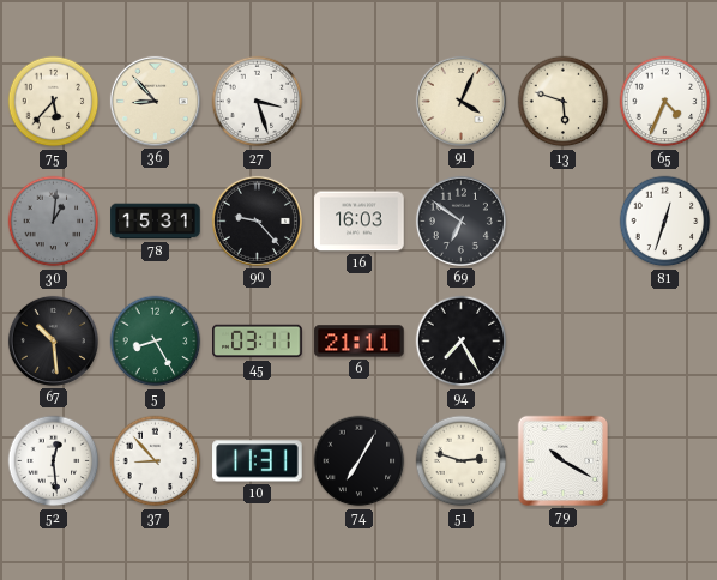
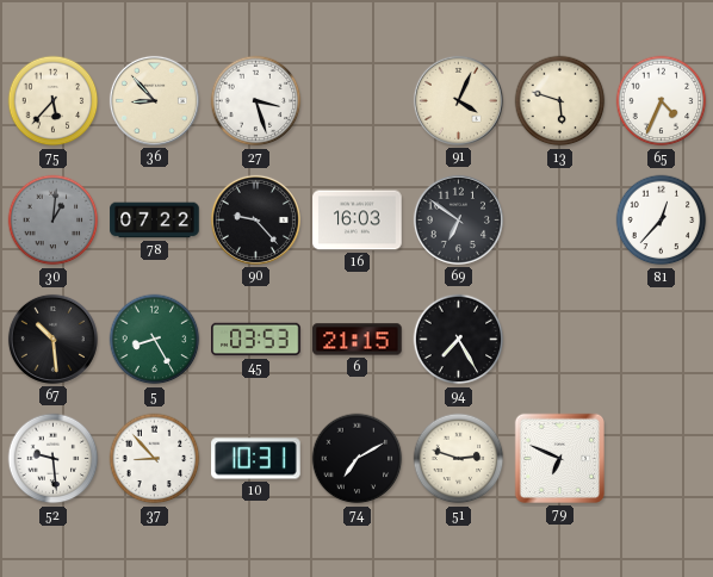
78: 15:31 -> 07:22 (155, 221)
81: 12:33 -> 12:37 (662, 221)
45: 03:11 -> 03:53 (256, 340)
6: 21:11 -> 21:15 (358, 340)
52: 12:29 -> 9:29 (54, 459)
10: 11:31 -> 10:31 (256, 459)
74: 7:05 -> 7:10 (358, 459)
79: 10:20 -> 6:49 (559, 458)
